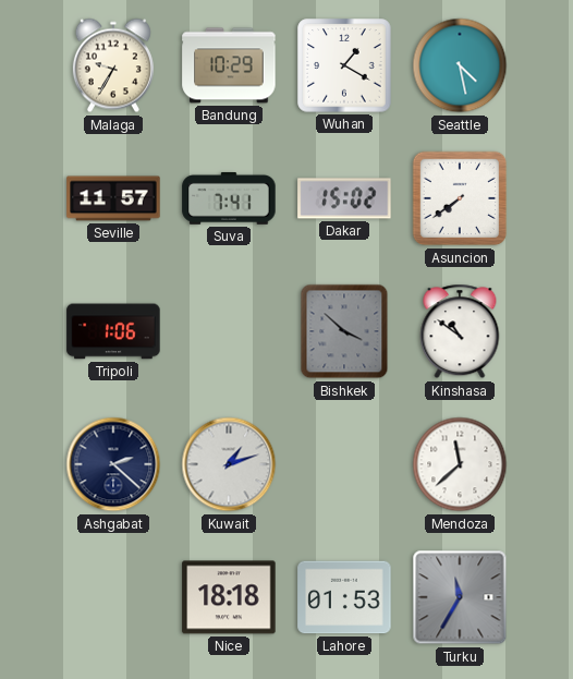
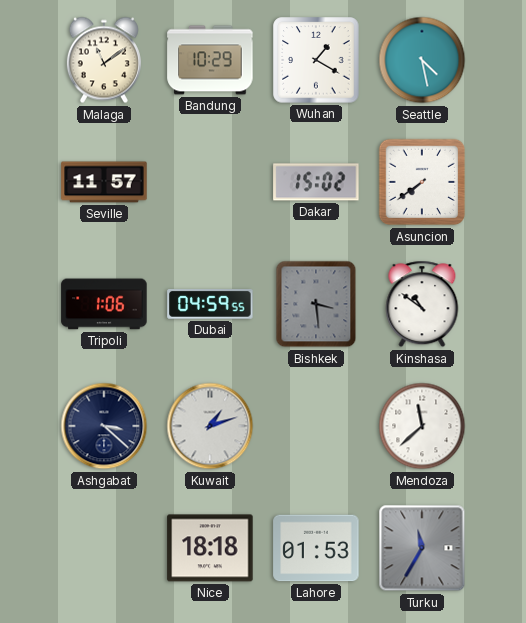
Malaga: 9:35 -> 11:09 (104, 60)
Suva: 7:41 -> none (229, 198)
Dubai: none -> 04:59 (210, 305)
Bishkek: 3:52 -> 3:29 (316, 304)
Ashgabat: 2:22 -> 3:22 (104, 426)
